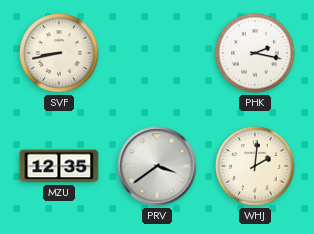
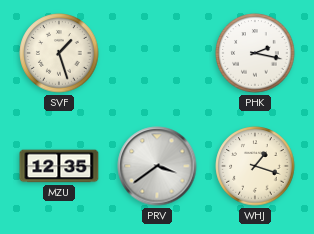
SVF: 8:43 -> 1:27 (59, 53)
WHJ: 2:01 -> 1:18 (255, 166)
